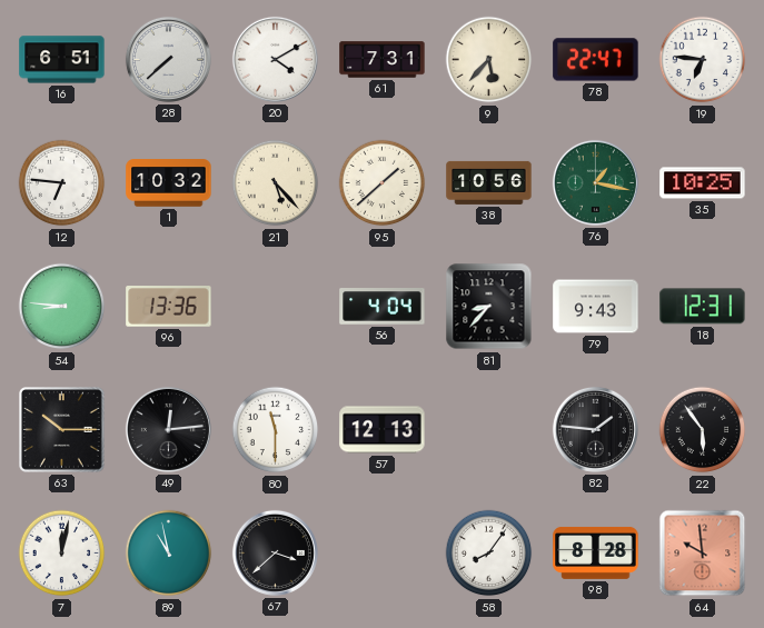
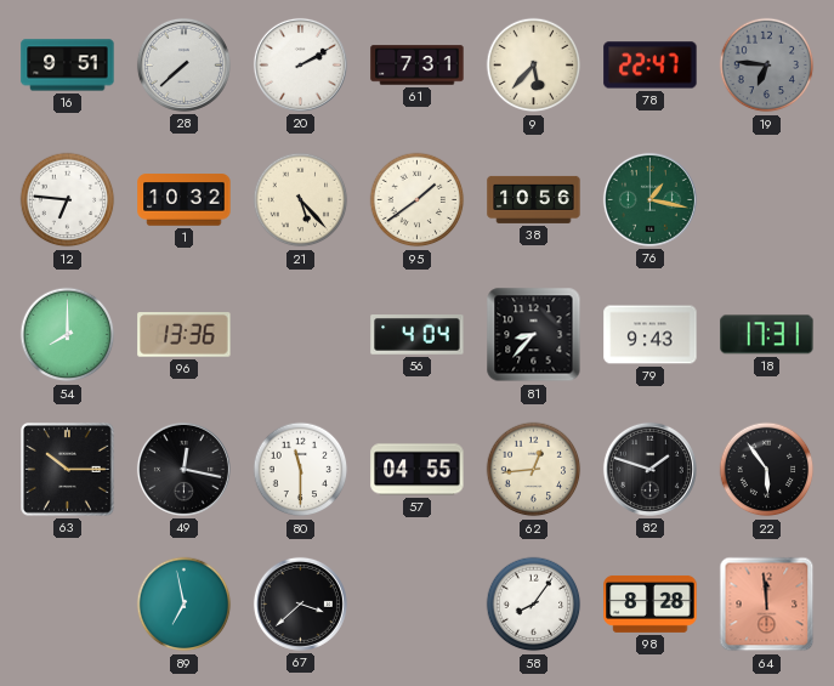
16: 6:51 -> 9:51 (68, 66)
20: 4:10 -> 2:10 (300, 64)
19 dial: white -> grey (767, 66)
95: 1:38 -> 1:39 (418, 200)
35: 10:25 -> none (703, 183)
54: 8:46 -> 8:00 (68, 335)
18: 12:31 -> 17:31 (767, 335)
49: 12:14 -> 12:17 (183, 469)
57: 12:13 -> 04:55 (418, 470)
62: none -> 12:44 (534, 470)
82: 1:46 -> 1:48 (649, 469)
7: 12:02 -> none (62, 554)
89: 10:58 -> 6:58 (185, 605)
64: 9:59 -> 11:59 (767, 605)
